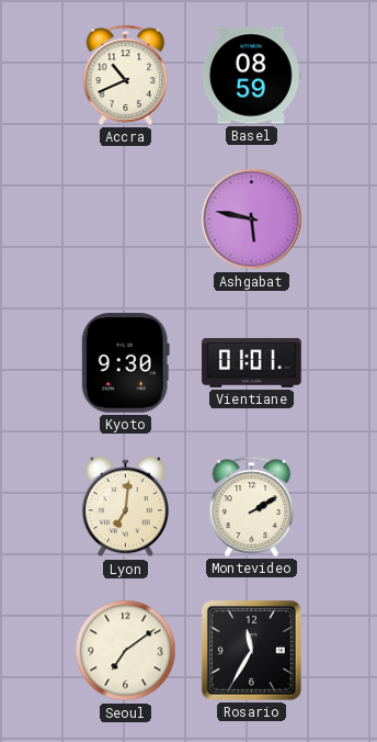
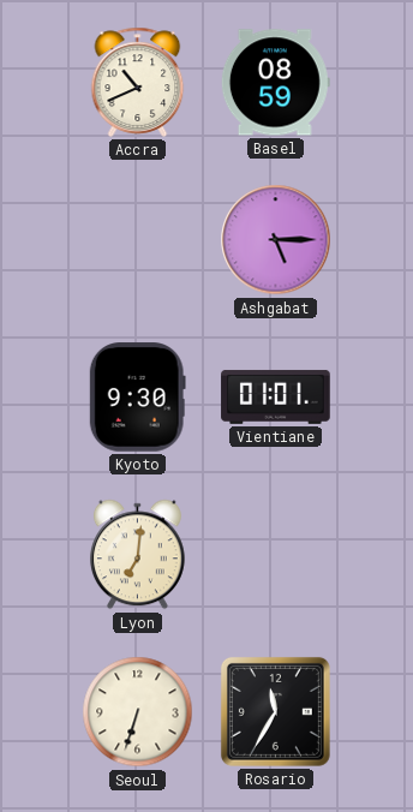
Ashgabat: 5:47 -> 5:15 (276, 240)
Montevideo: 2:10 -> none (252, 506)
Seoul: 7:09 -> 6:33 (138, 712)
